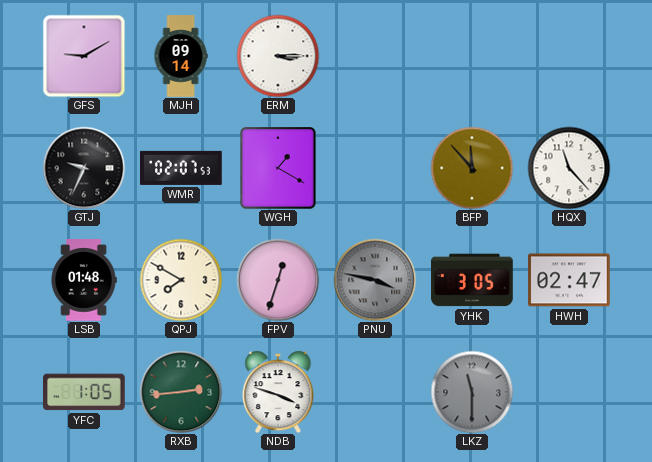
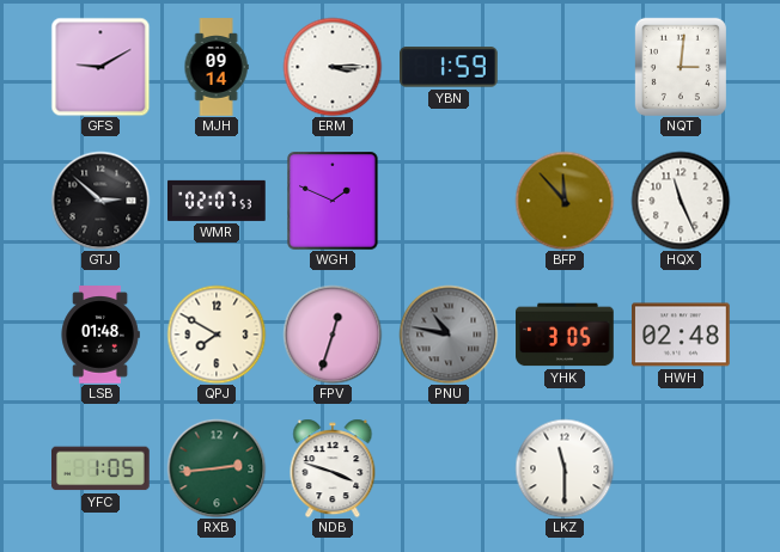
YBN: none -> 1:59 (450, 67)
NQT: none -> 3:01 (681, 67)
GTJ: 9:34 -> 2:52 (100, 201)
WGH: 1:20 -> 1:49 (333, 201)
HQX: 11:23 -> 11:26 (681, 201)
PNU: 3:47 -> 10:47 (449, 335)
HWH: 02:47 -> 02:48 (681, 335)
LKZ dial: grey -> white (565, 468)
